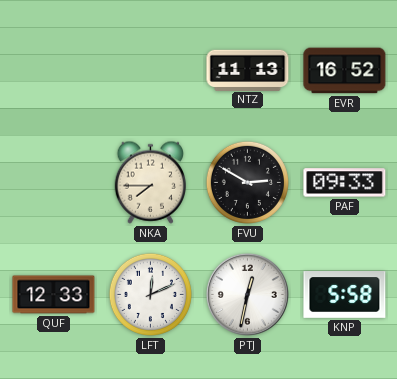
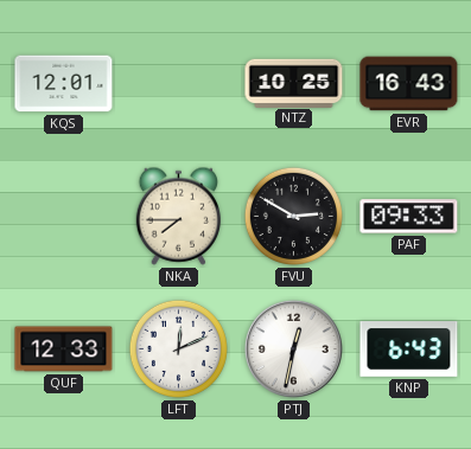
KQS: none -> 12:01 (64, 84)
NTZ: 11:13 -> 10:25 (294, 83)
EVR: 16:52 -> 16:43 (409, 84)
KNP: 5:58 -> 6:43 (409, 349)
